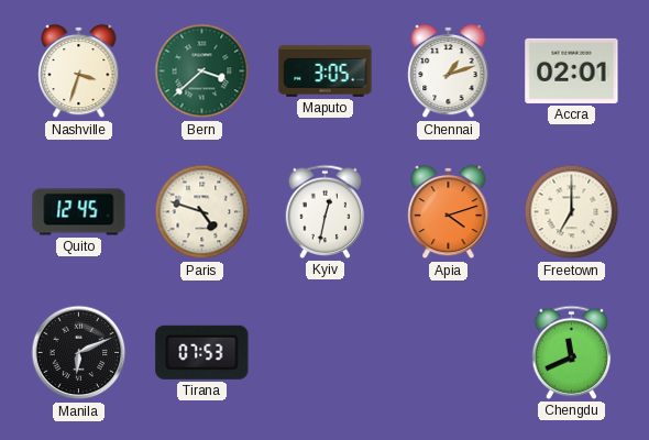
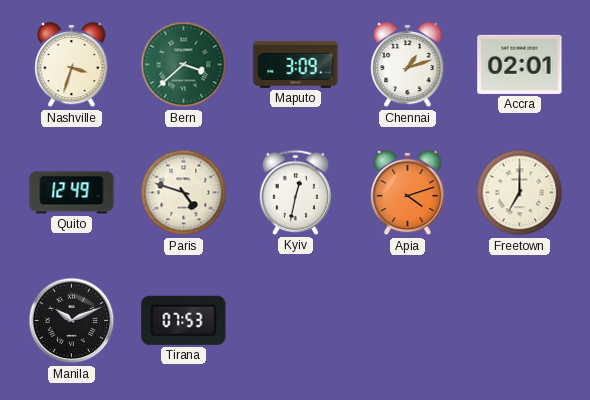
Maputo: 3:05 -> 3:09 (296, 64)
Quito: 12:45 -> 12:49 (72, 193)
Manila: 6:11 -> 10:11 (72, 321)
Chengdu: 11:41 -> none (572, 352)
